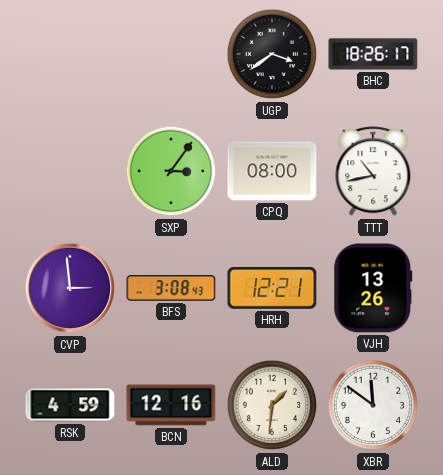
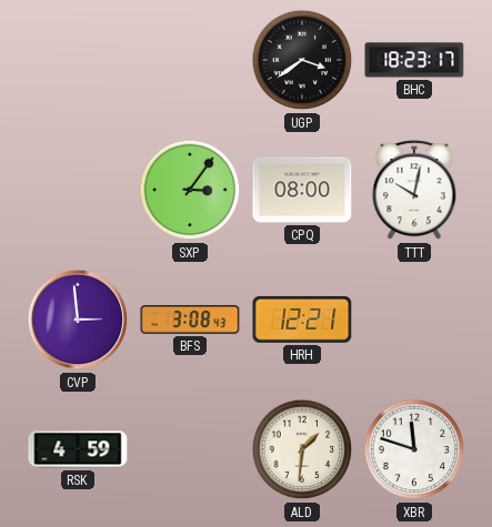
BHC: 18:26 -> 18:23 (414, 60)
TTT: 10:43 -> 10:02 (414, 191)
VJH: 13:26 -> none (373, 288)
BCN: 12:16 -> none (171, 405)
XBR: 11:51 -> 11:48 (414, 449)
